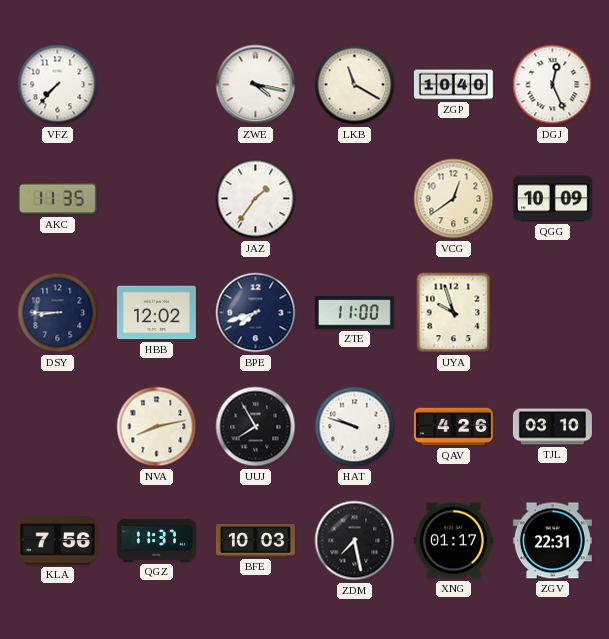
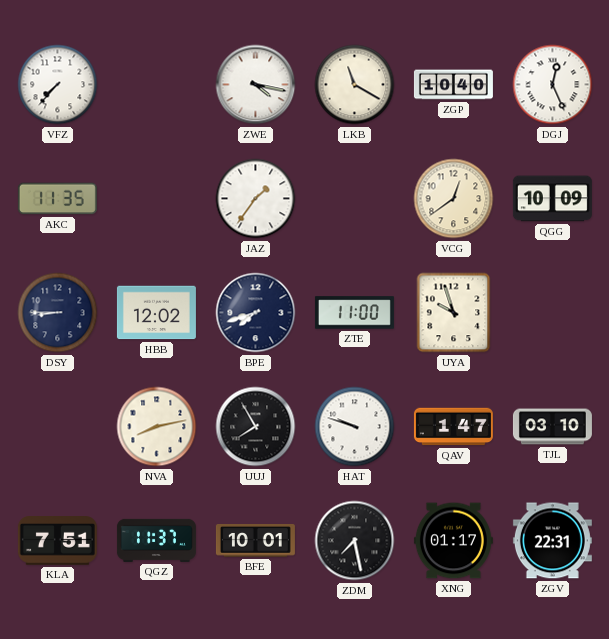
QAV: 4:26 -> 1:47 (453, 427)
KLA: 7:56 -> 7:51 (57, 541)
BFE: 10:03 -> 10:01 (255, 541)
